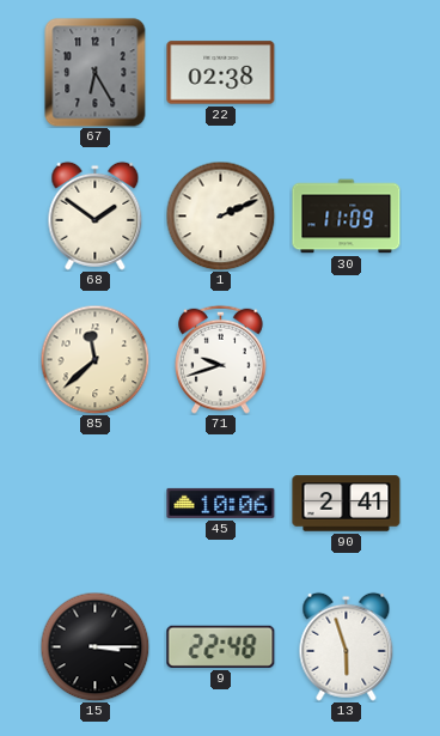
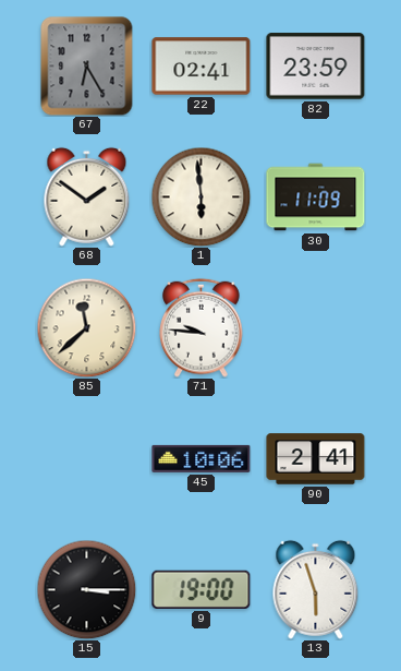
22: 02:38 -> 02:41 (202, 67)
82: none -> 23:59 (316, 67)
1: 2:11 -> 5:59 (200, 196)
71: 9:42 -> 9:46 (202, 327)
9: 22:48 -> 19:00 (202, 589)
